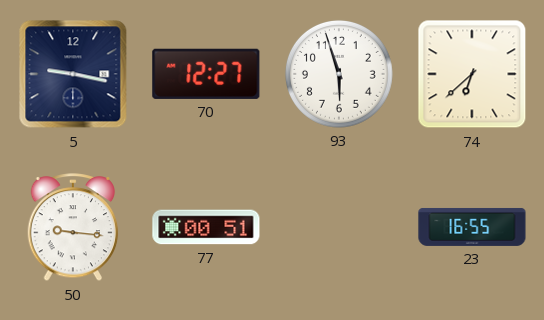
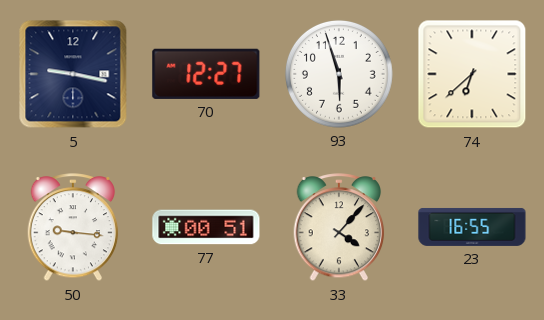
33: none -> 4:07 (339, 228)
